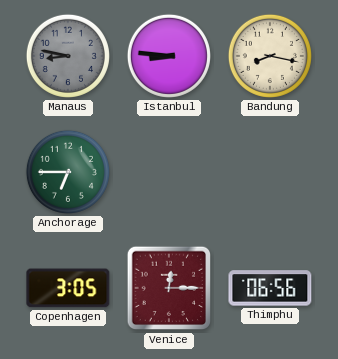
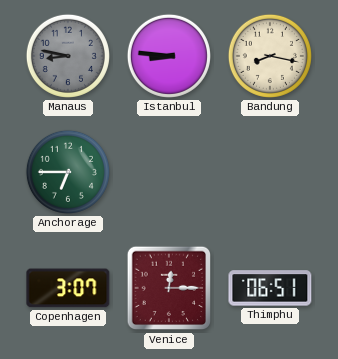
Copenhagen: 3:05 -> 3:07 (68, 288)
Thimphu: 06:56 -> 06:51 (270, 288)
